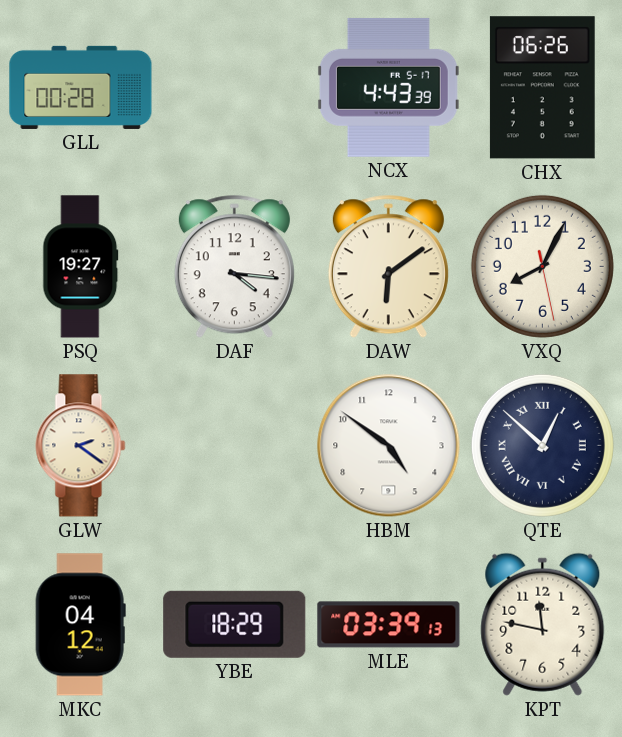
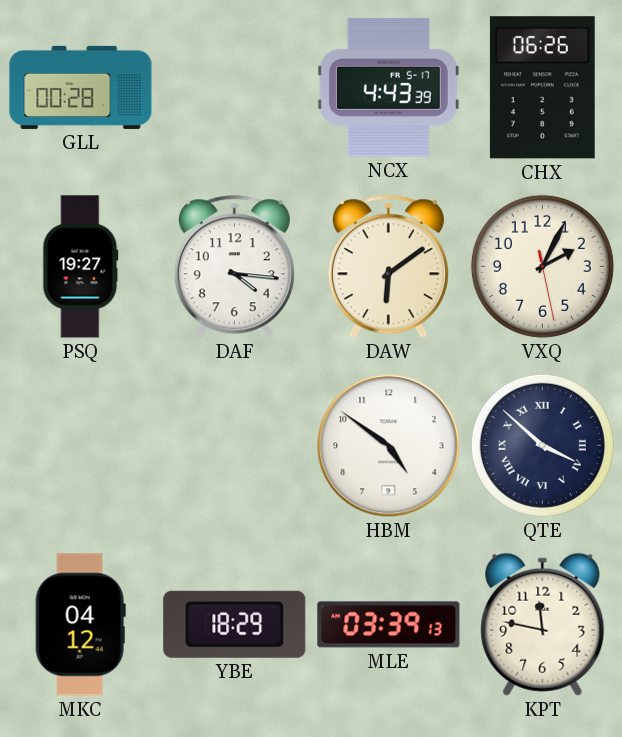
VXQ: 8:04 -> 2:04 (542, 266)
GLW: 2:21 -> none (81, 446)
QTE: 12:52 -> 3:52 (542, 445)
